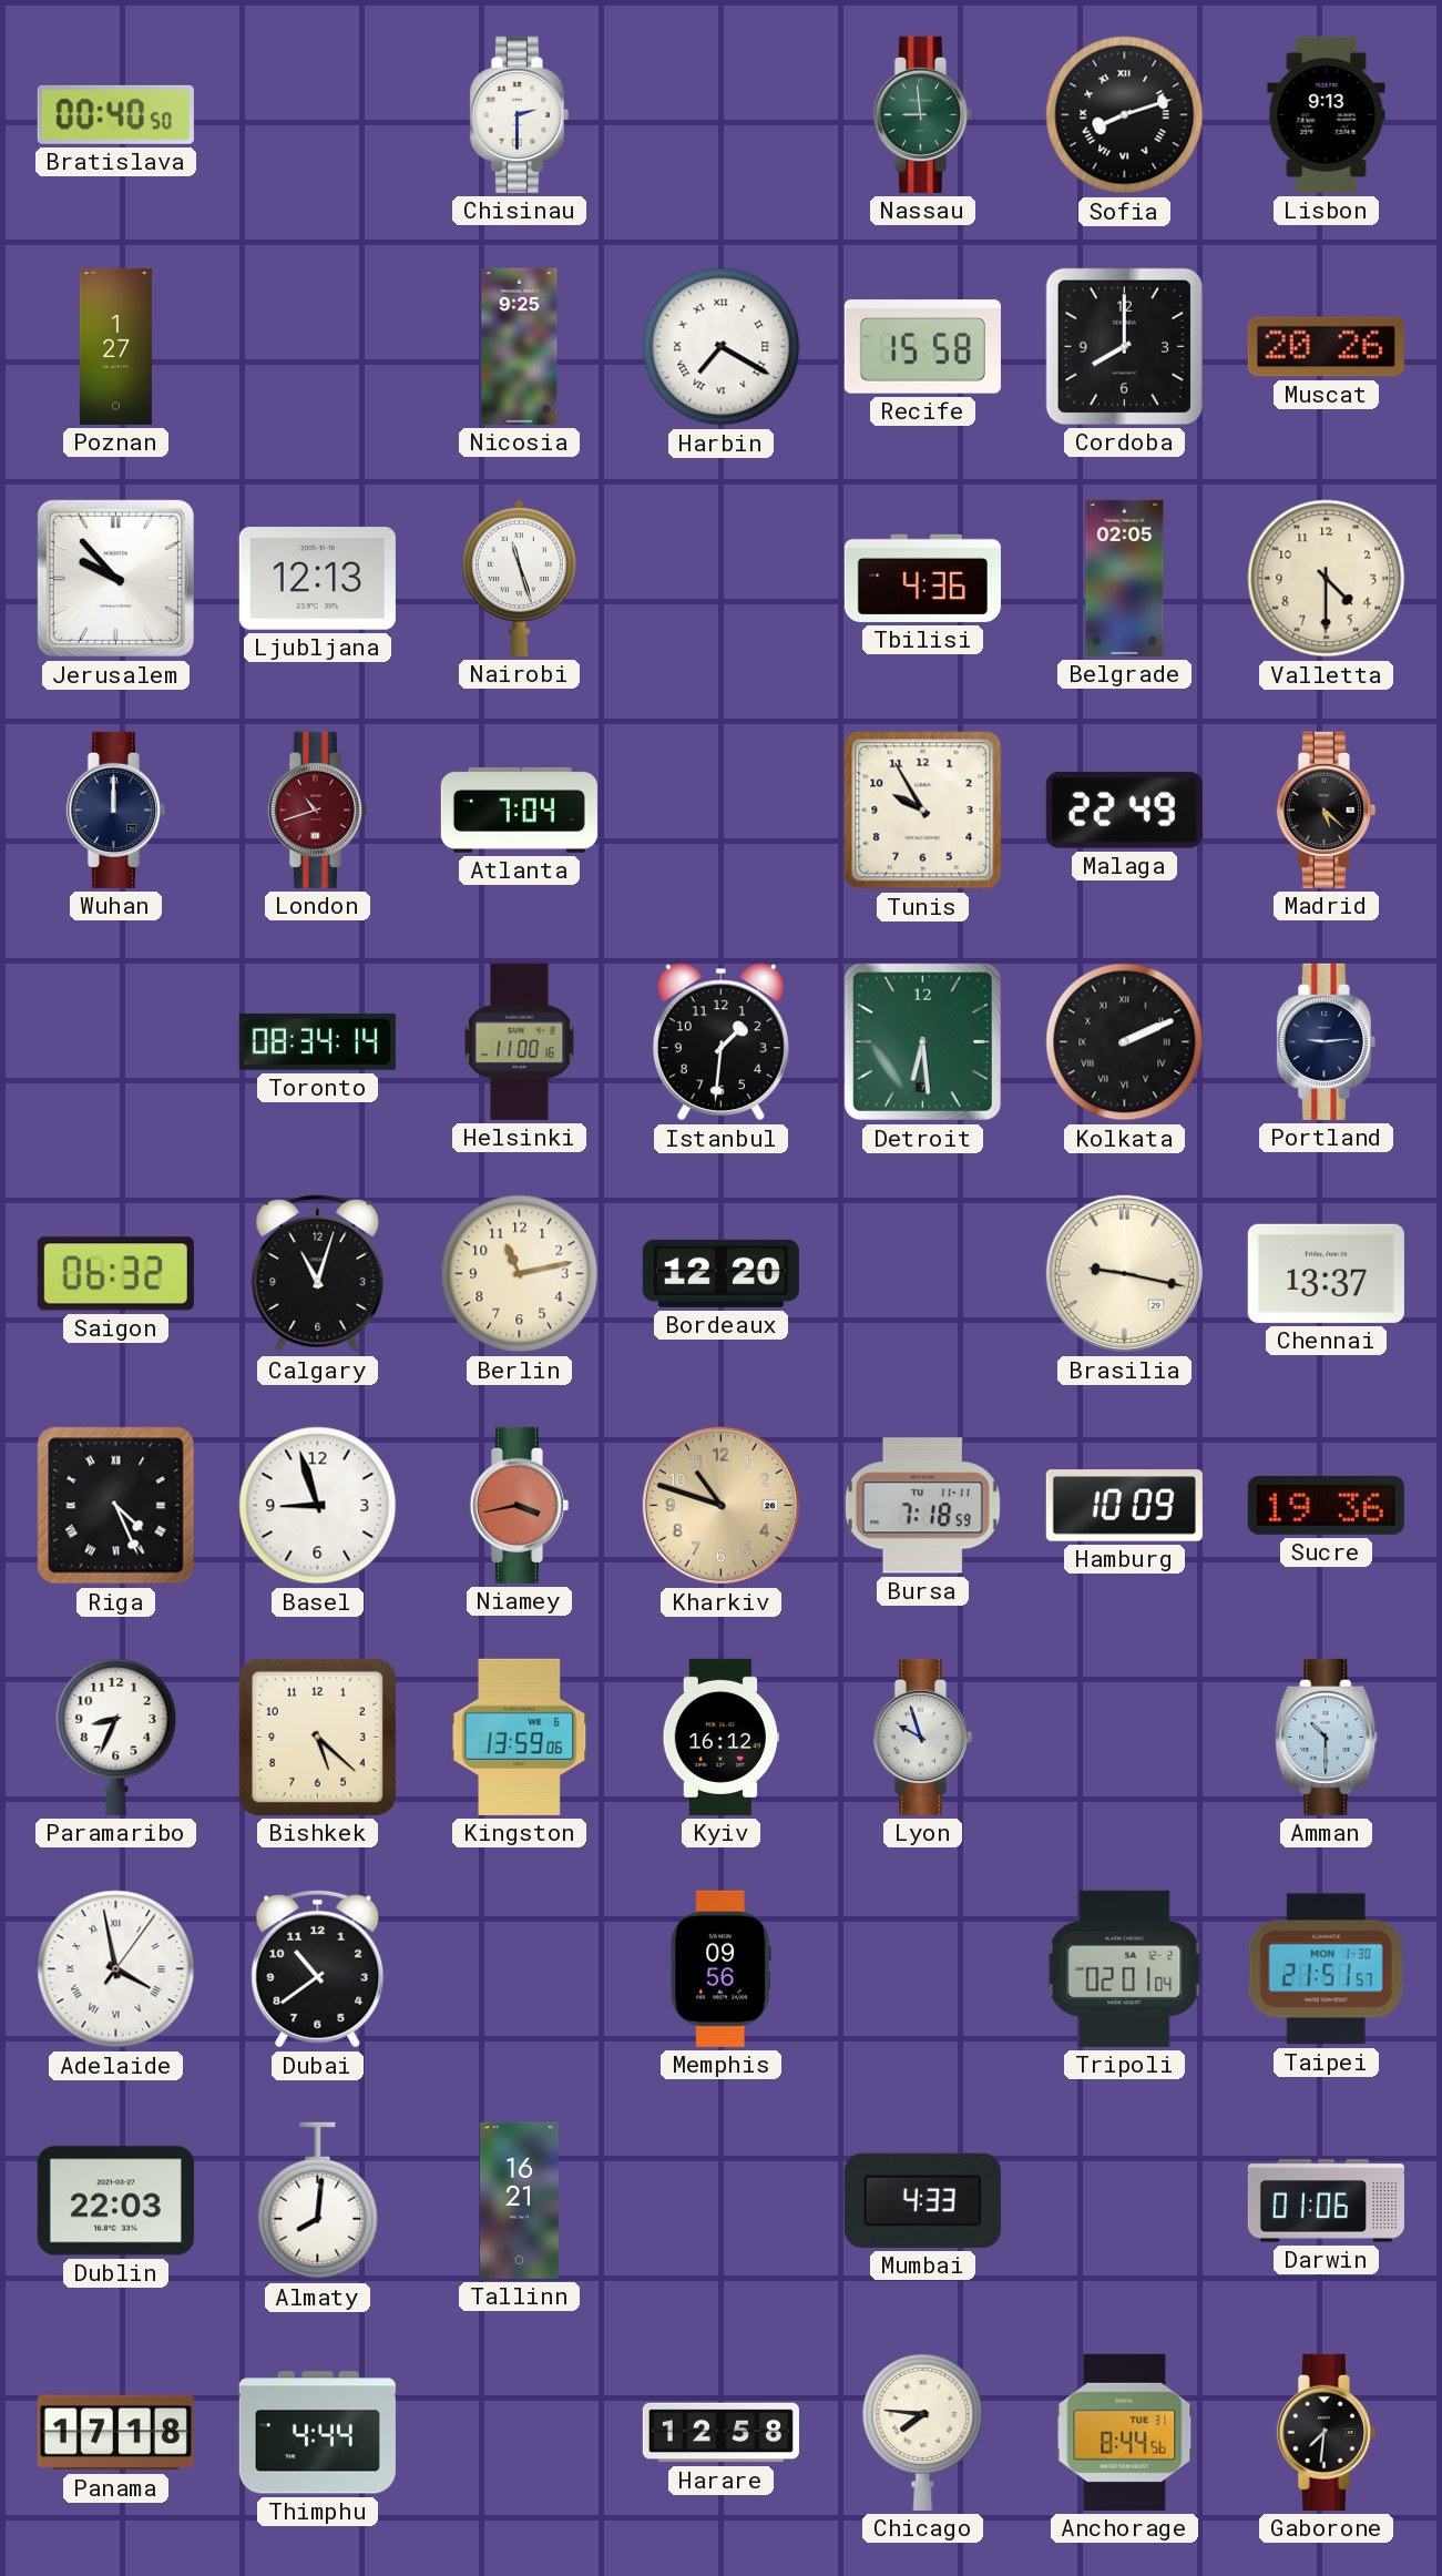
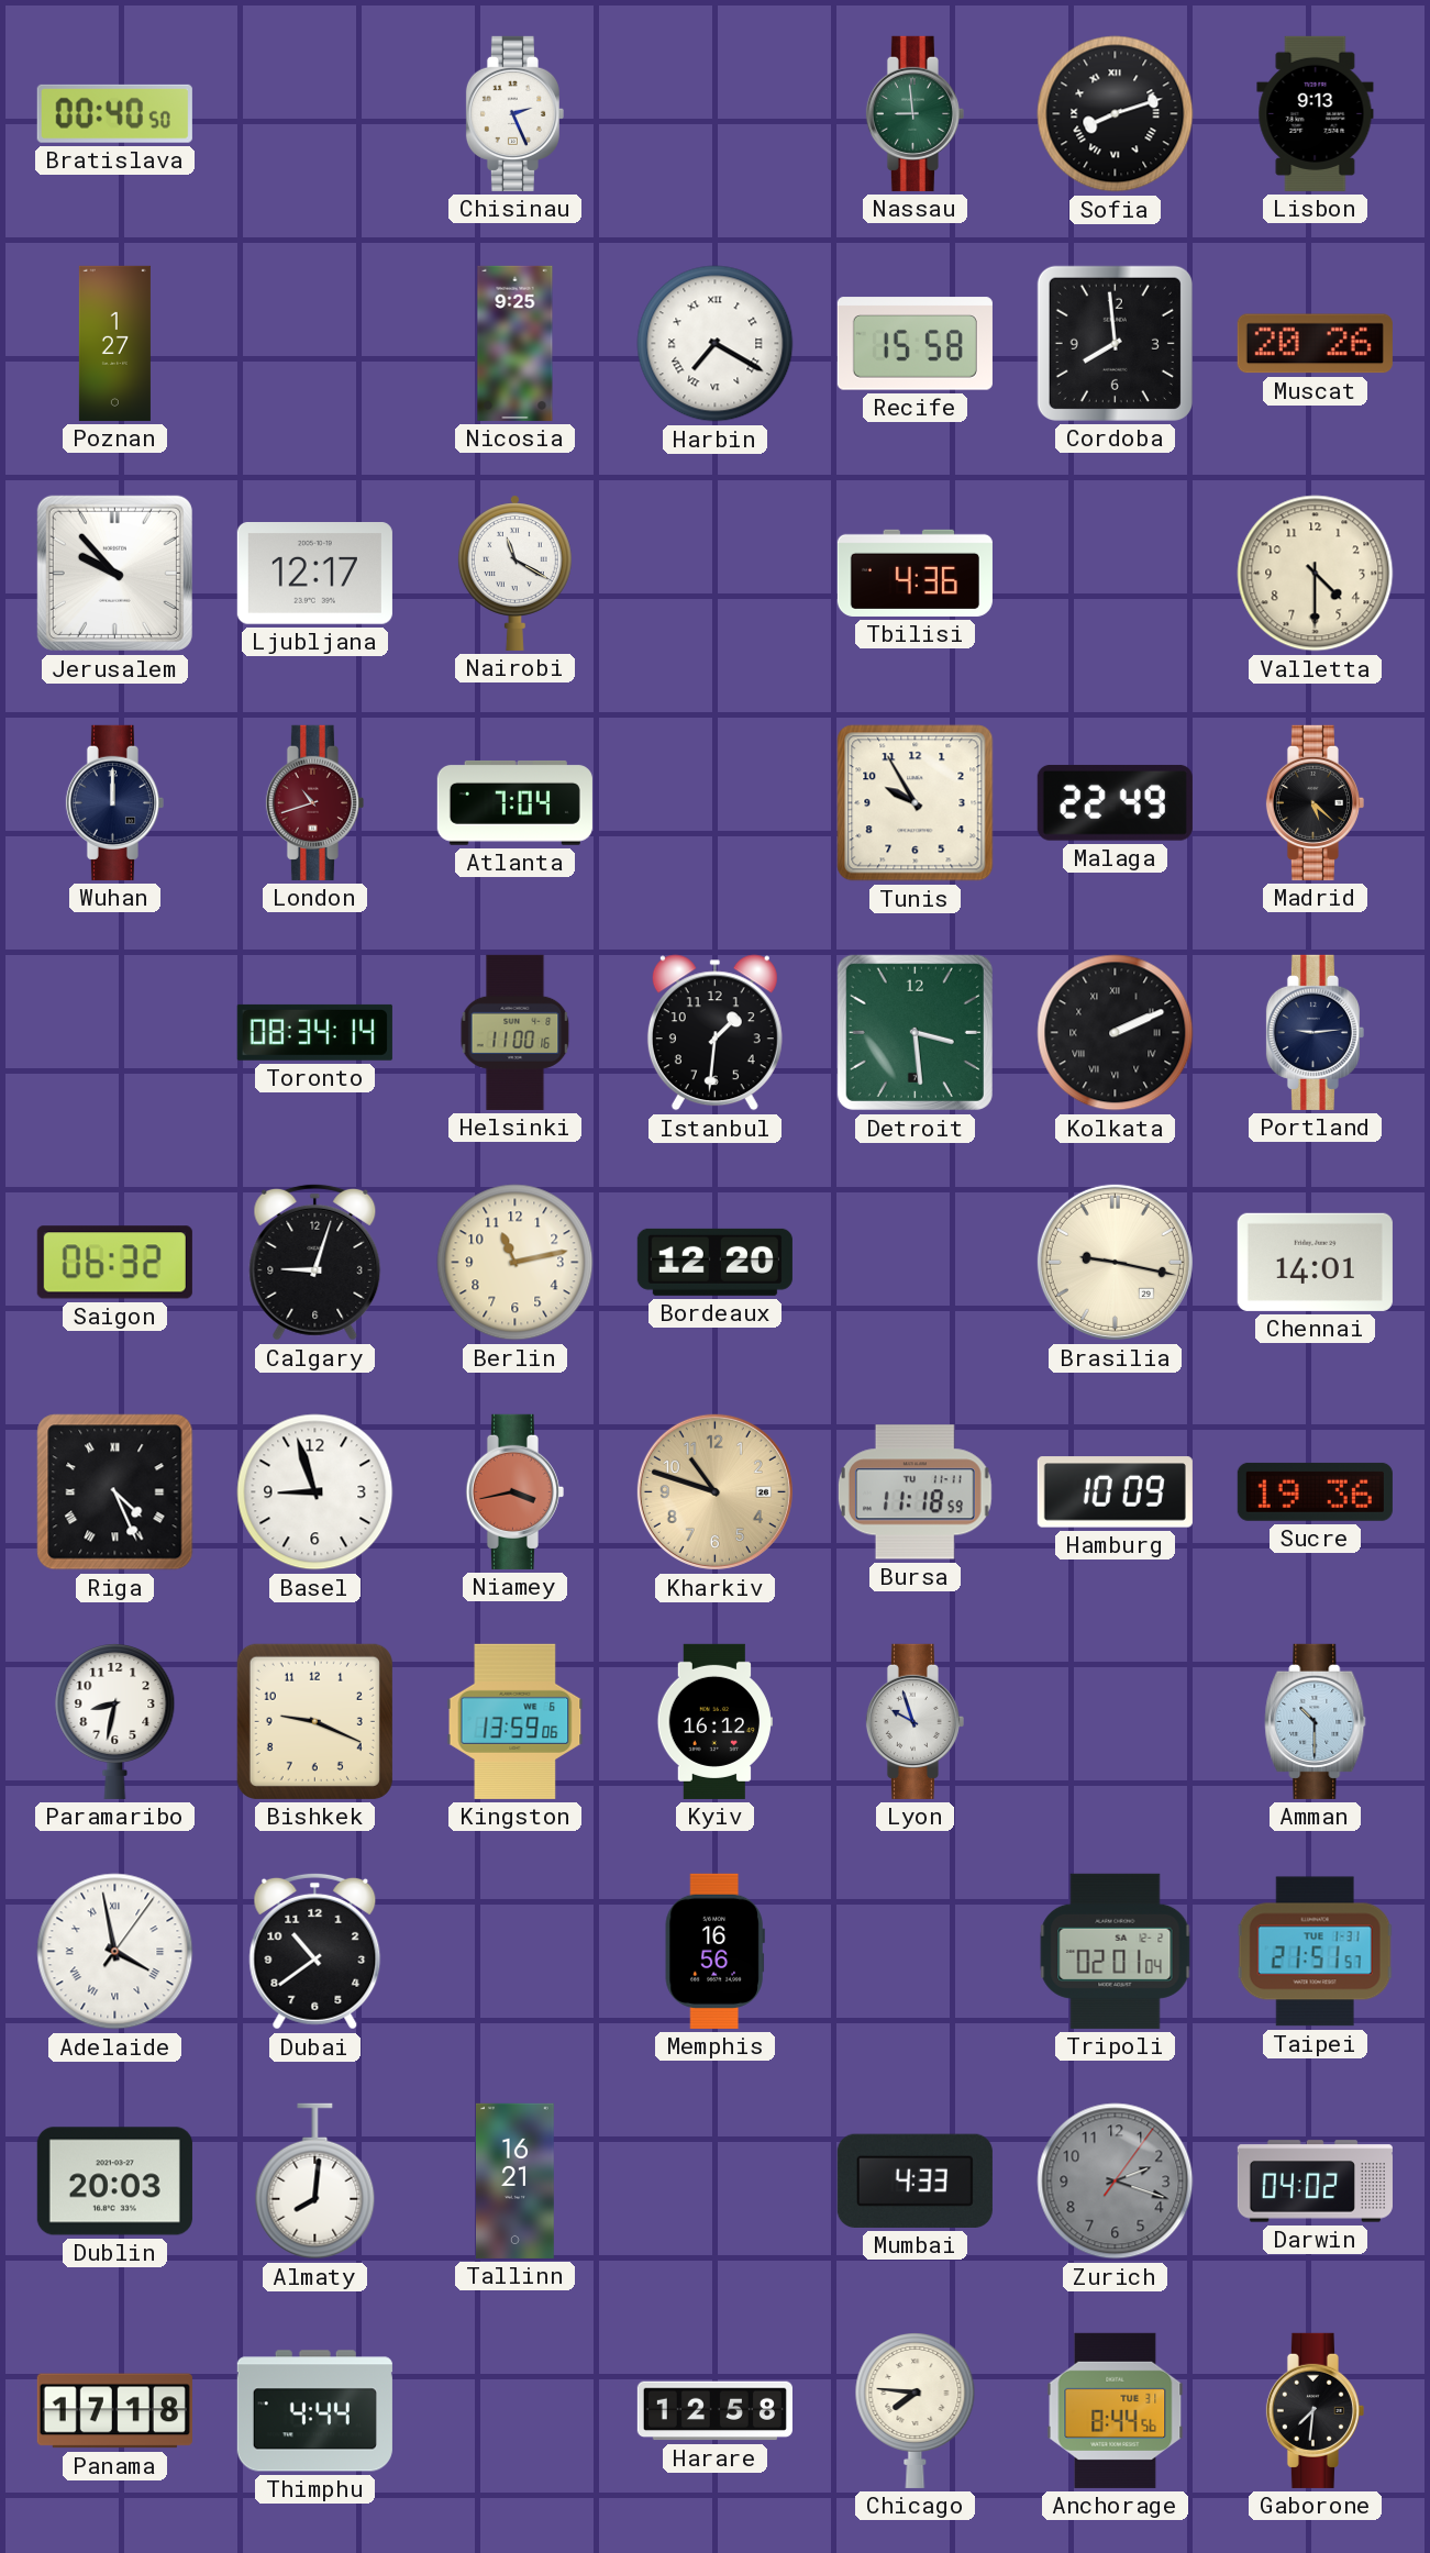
Chisinau: 2:30 -> 2:26 (514, 113)
Cordoba: 8:00 -> 7:59 (1115, 343)
Ljubljana: 12:13 -> 12:17 (314, 574)
Nairobi: 11:27 -> 11:20 (514, 573)
Belgrade: 02:05 -> none (1125, 578)
Detroit: 6:29 -> 3:29 (914, 1032)
Calgary: 11:03 -> 9:03 (315, 1262)
Chennai: 13:37 -> 14:01 (1315, 1262)
Bursa: 7:18 -> 11:18 (914, 1492)
Paramaribo: 8:34 -> 8:32 (115, 1722)
Bishkek: 5:22 -> 9:19 (314, 1721)
Memphis: 09:56 -> 16:56 (714, 1951)
Taipei date: MON 1-30 -> TUE 1-31 (1316, 1952)
Dublin: 22:03 -> 20:03 (114, 2182)
Zurich: none -> 2:18 (1116, 2182)
Darwin: 01:06 -> 04:02 (1315, 2182)
